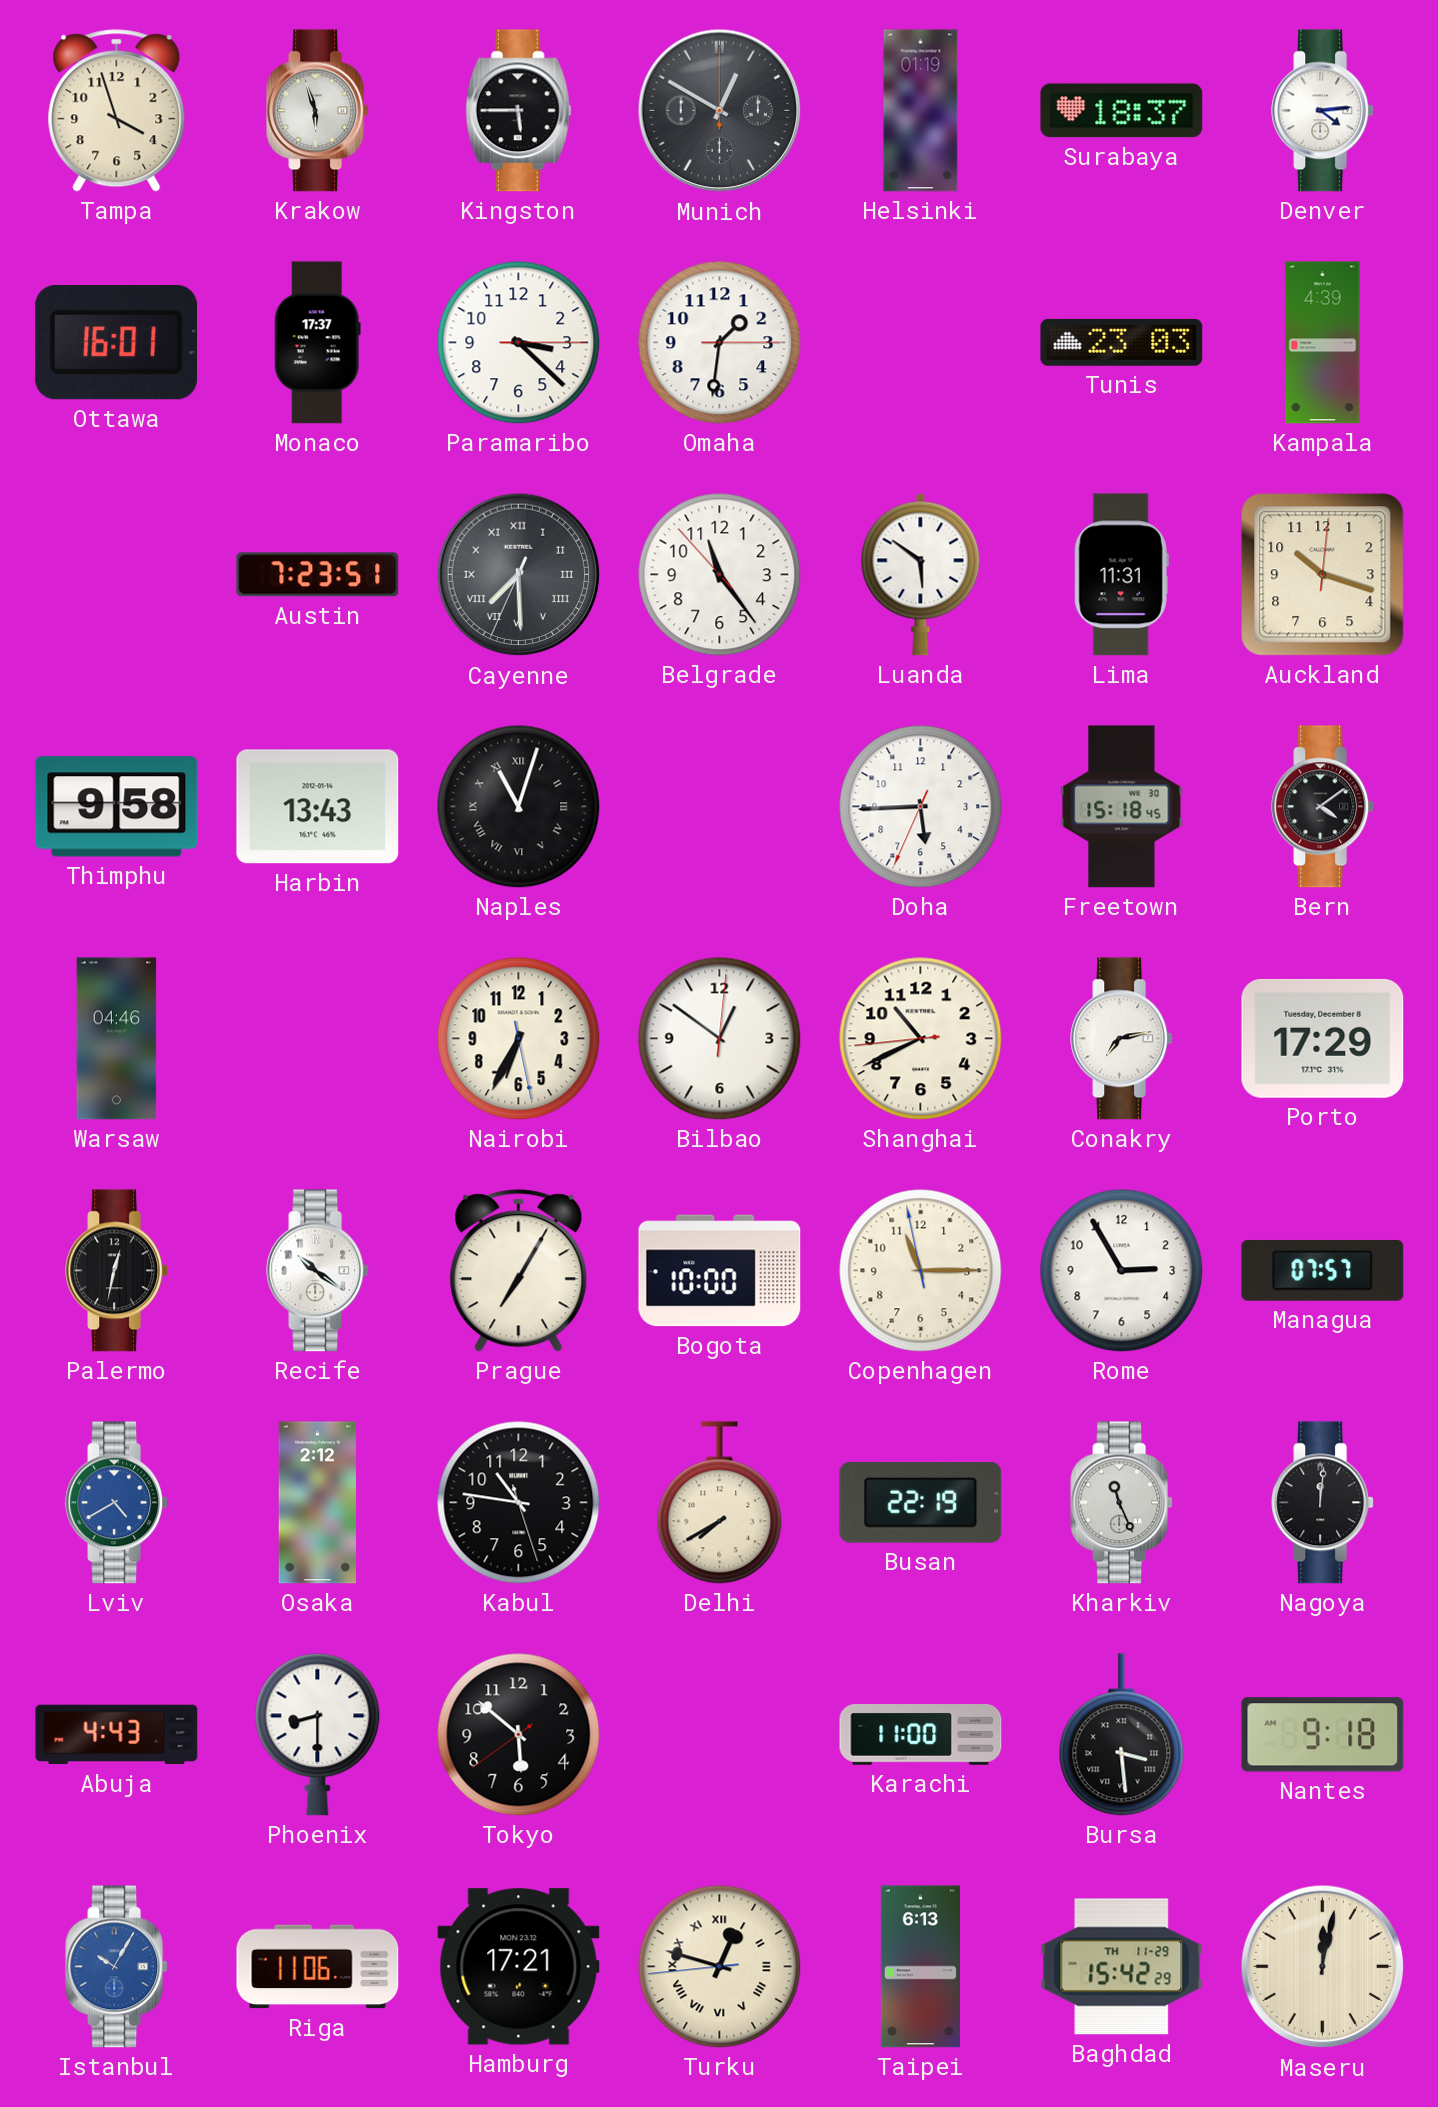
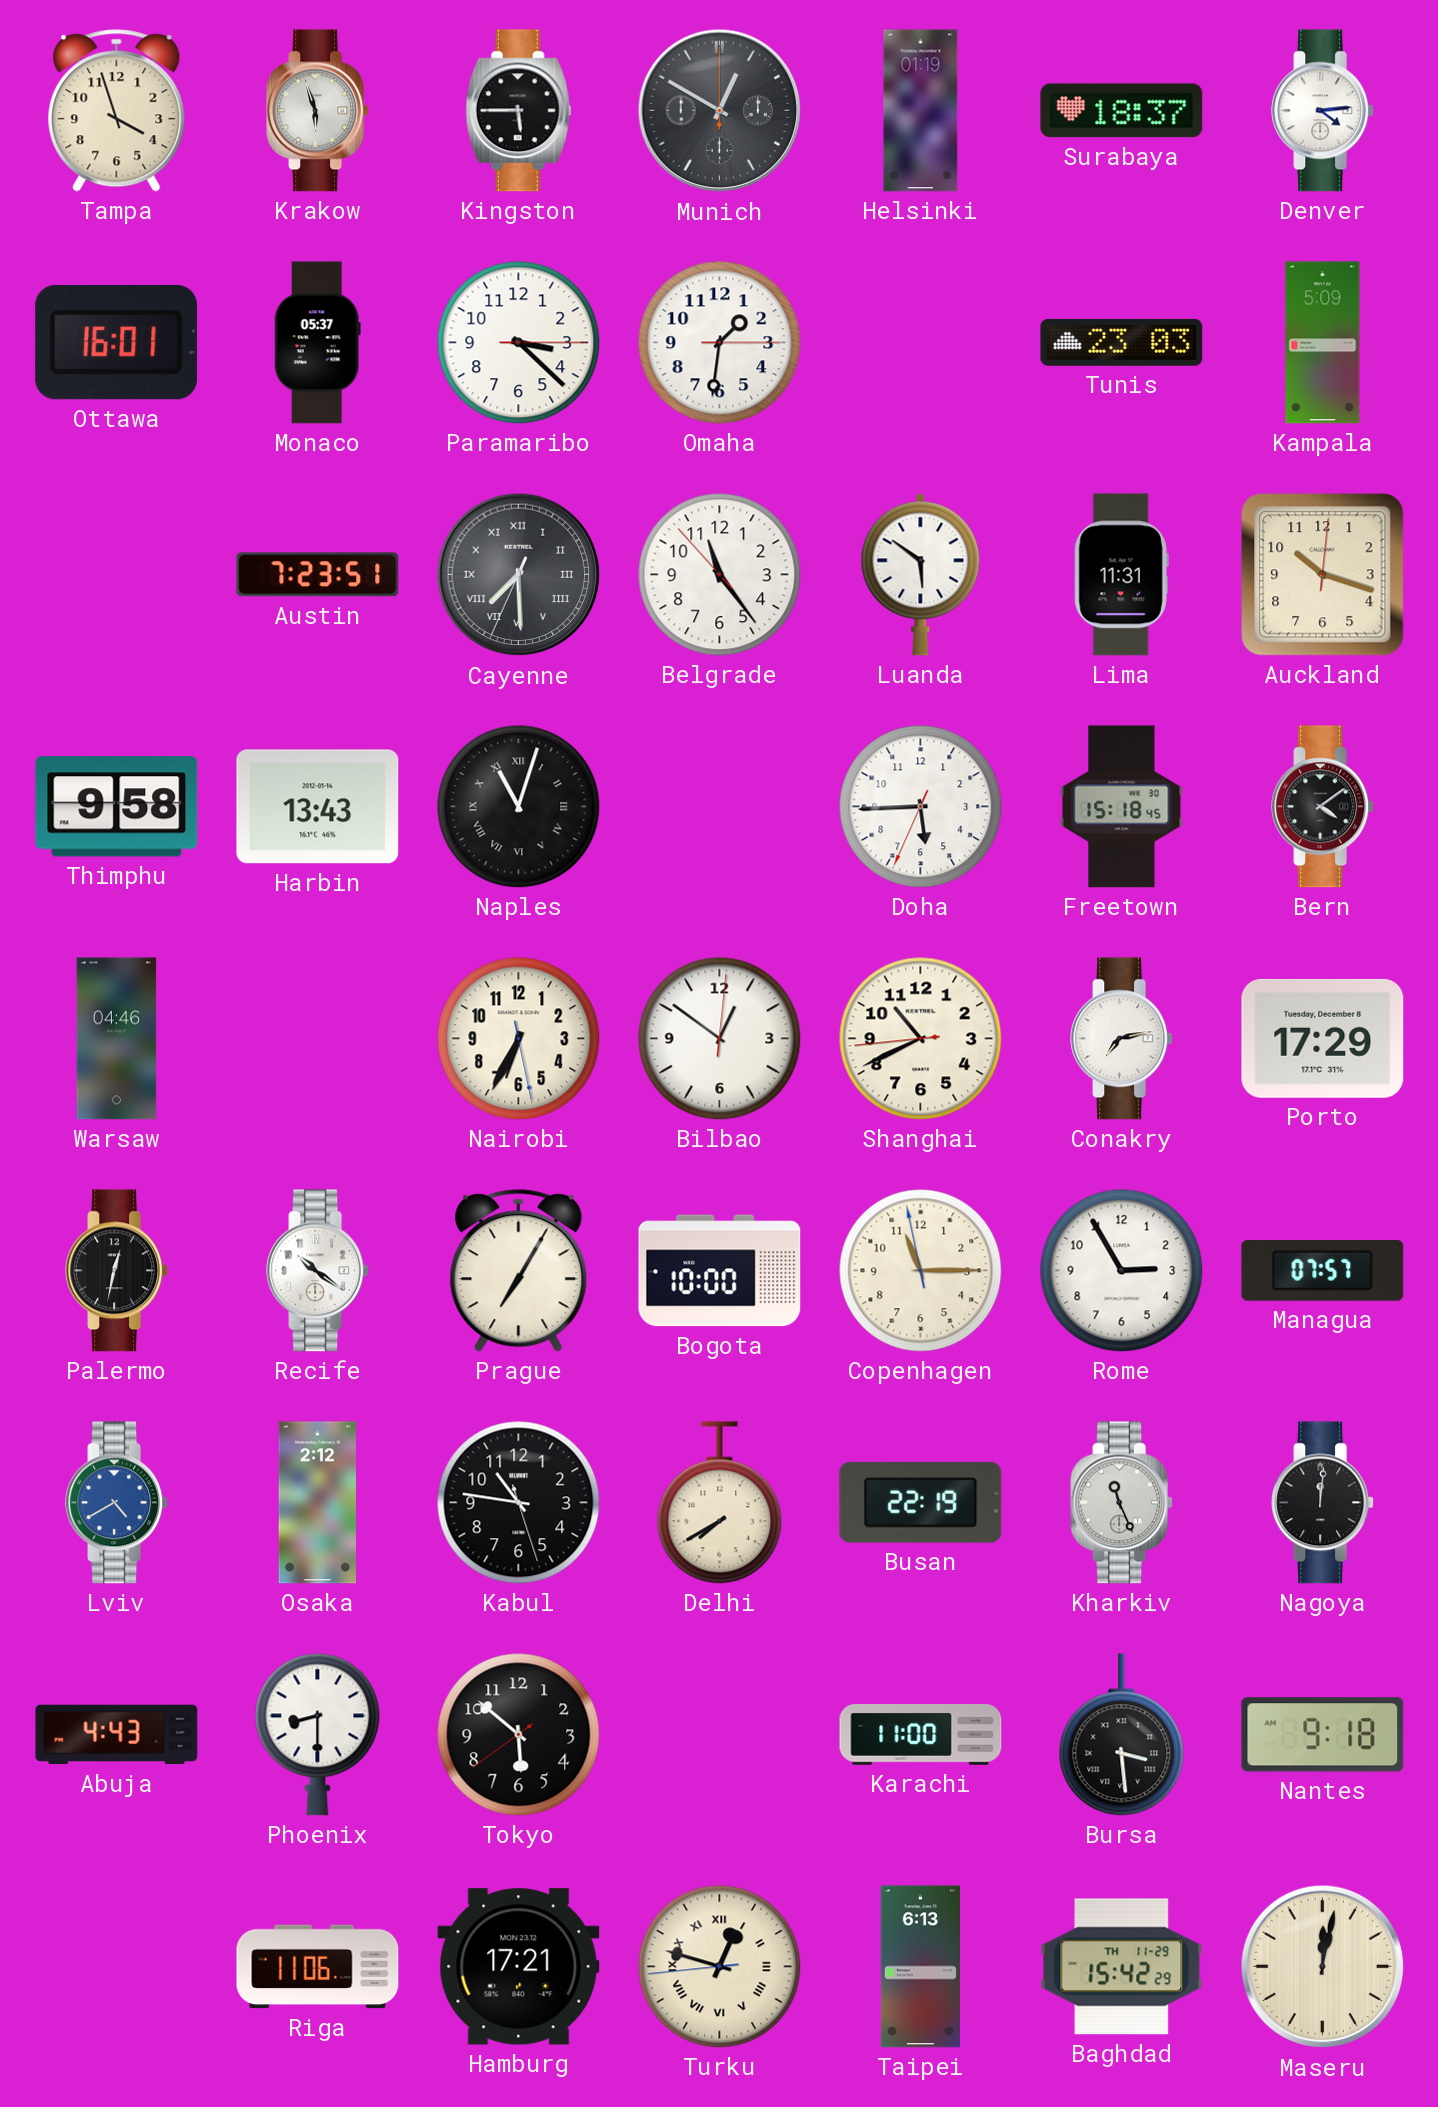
Monaco: 17:37 -> 05:37 (317, 343)
Kampala: 4:39 -> 5:09 (1323, 343)
Istanbul: 10:05 -> none (117, 1967)
